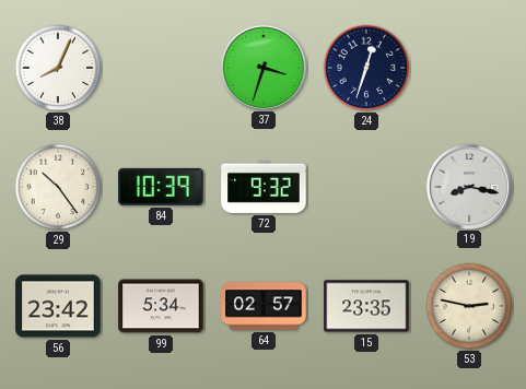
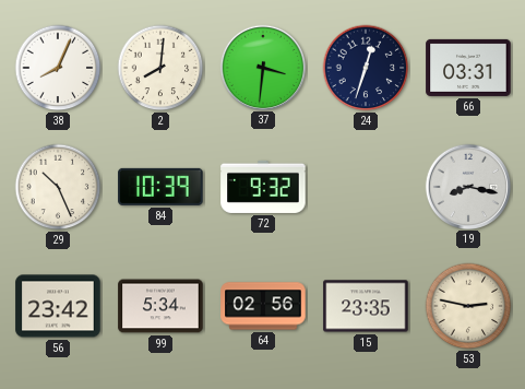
2: none -> 8:01 (160, 68)
37: 3:33 -> 3:31 (262, 67)
66: none -> 03:31 (468, 68)
29: 10:24 -> 10:26 (58, 187)
64: 02:57 -> 02:56 (263, 306)
